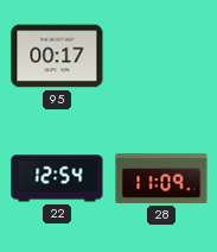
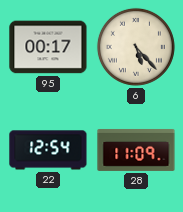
6: none -> 5:23 (136, 47)
